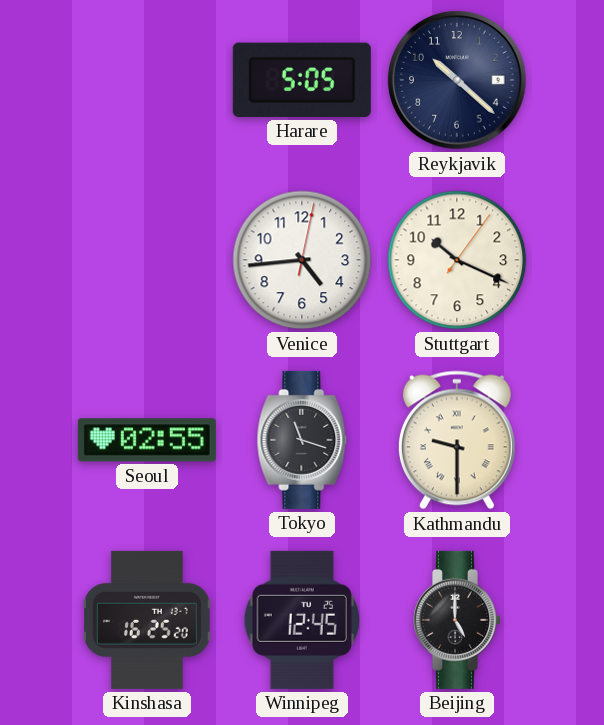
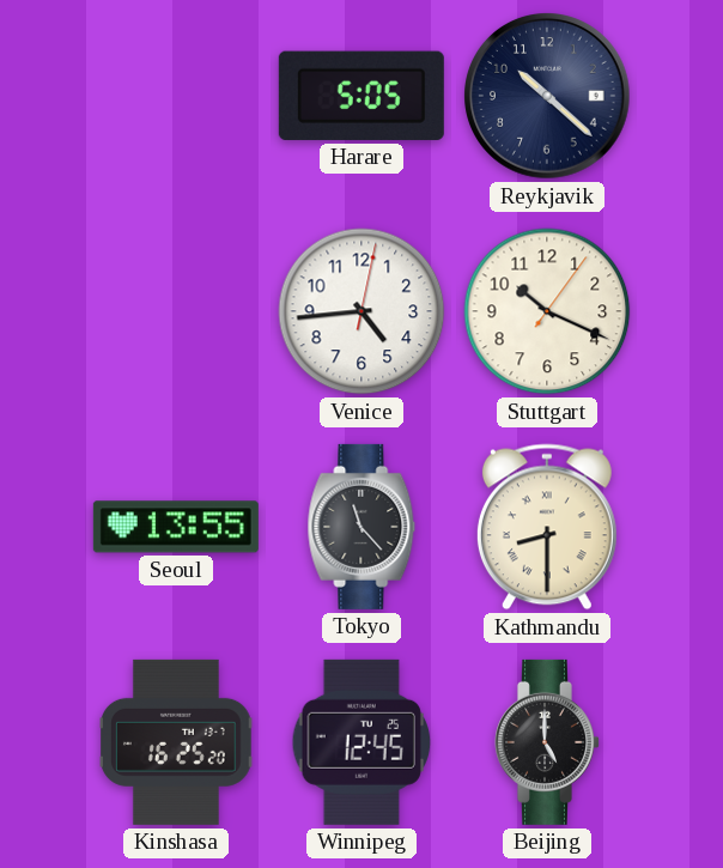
Seoul: 02:55 -> 13:55 (176, 527)
Tokyo: 11:18 -> 11:23 (361, 527)
Kathmandu: 9:30 -> 8:30 (547, 527)
